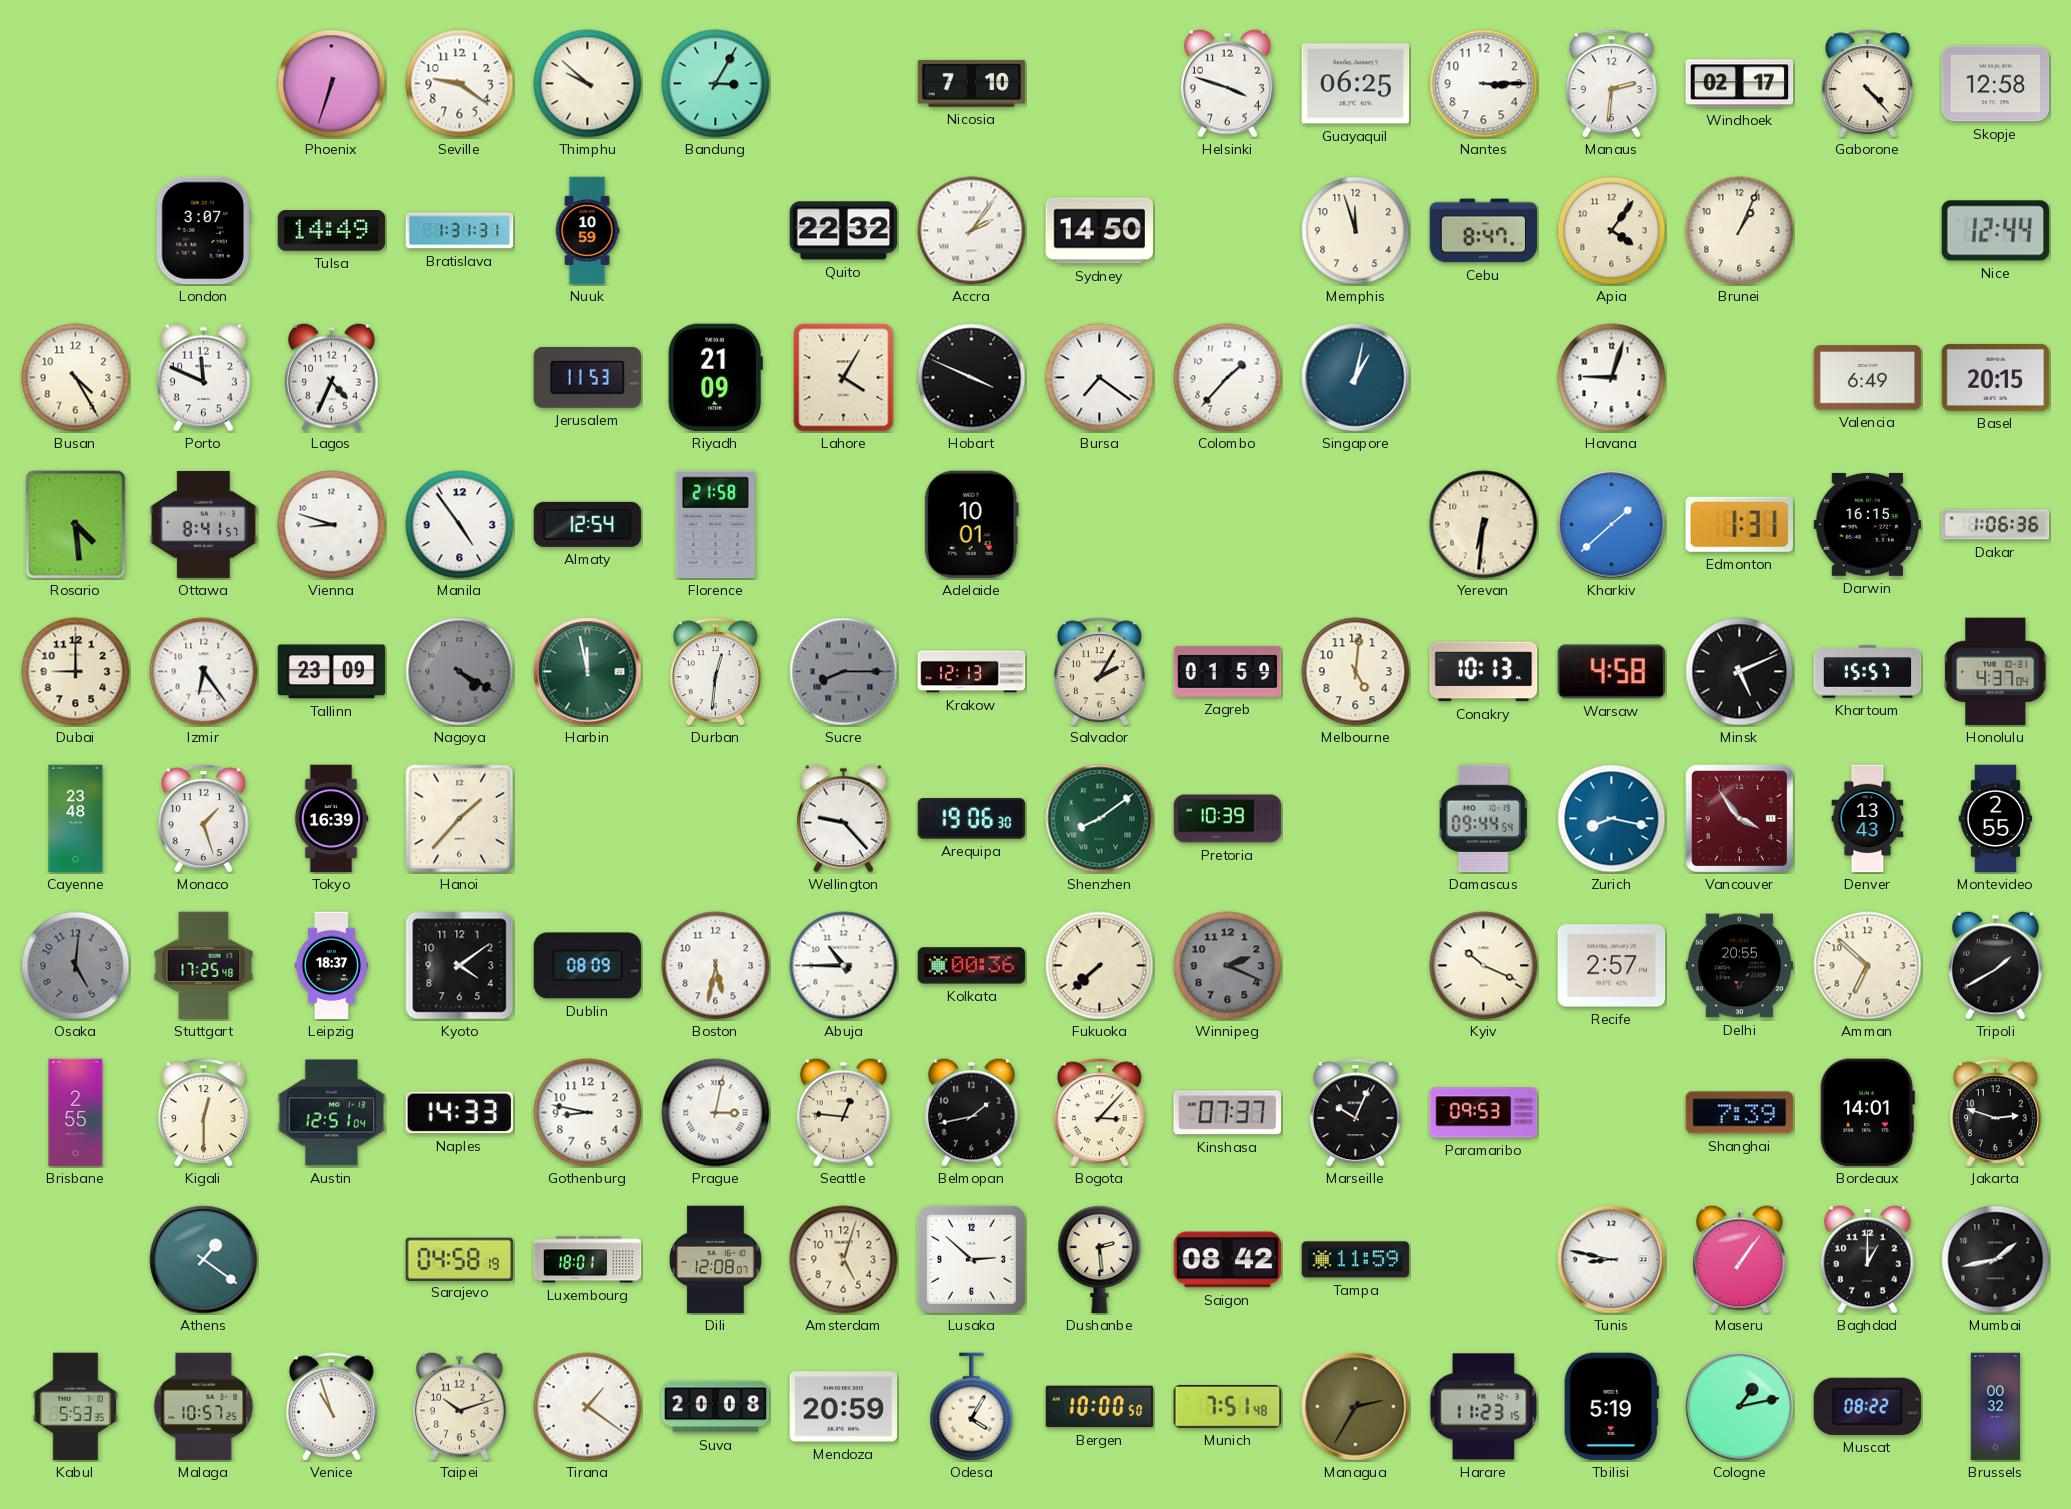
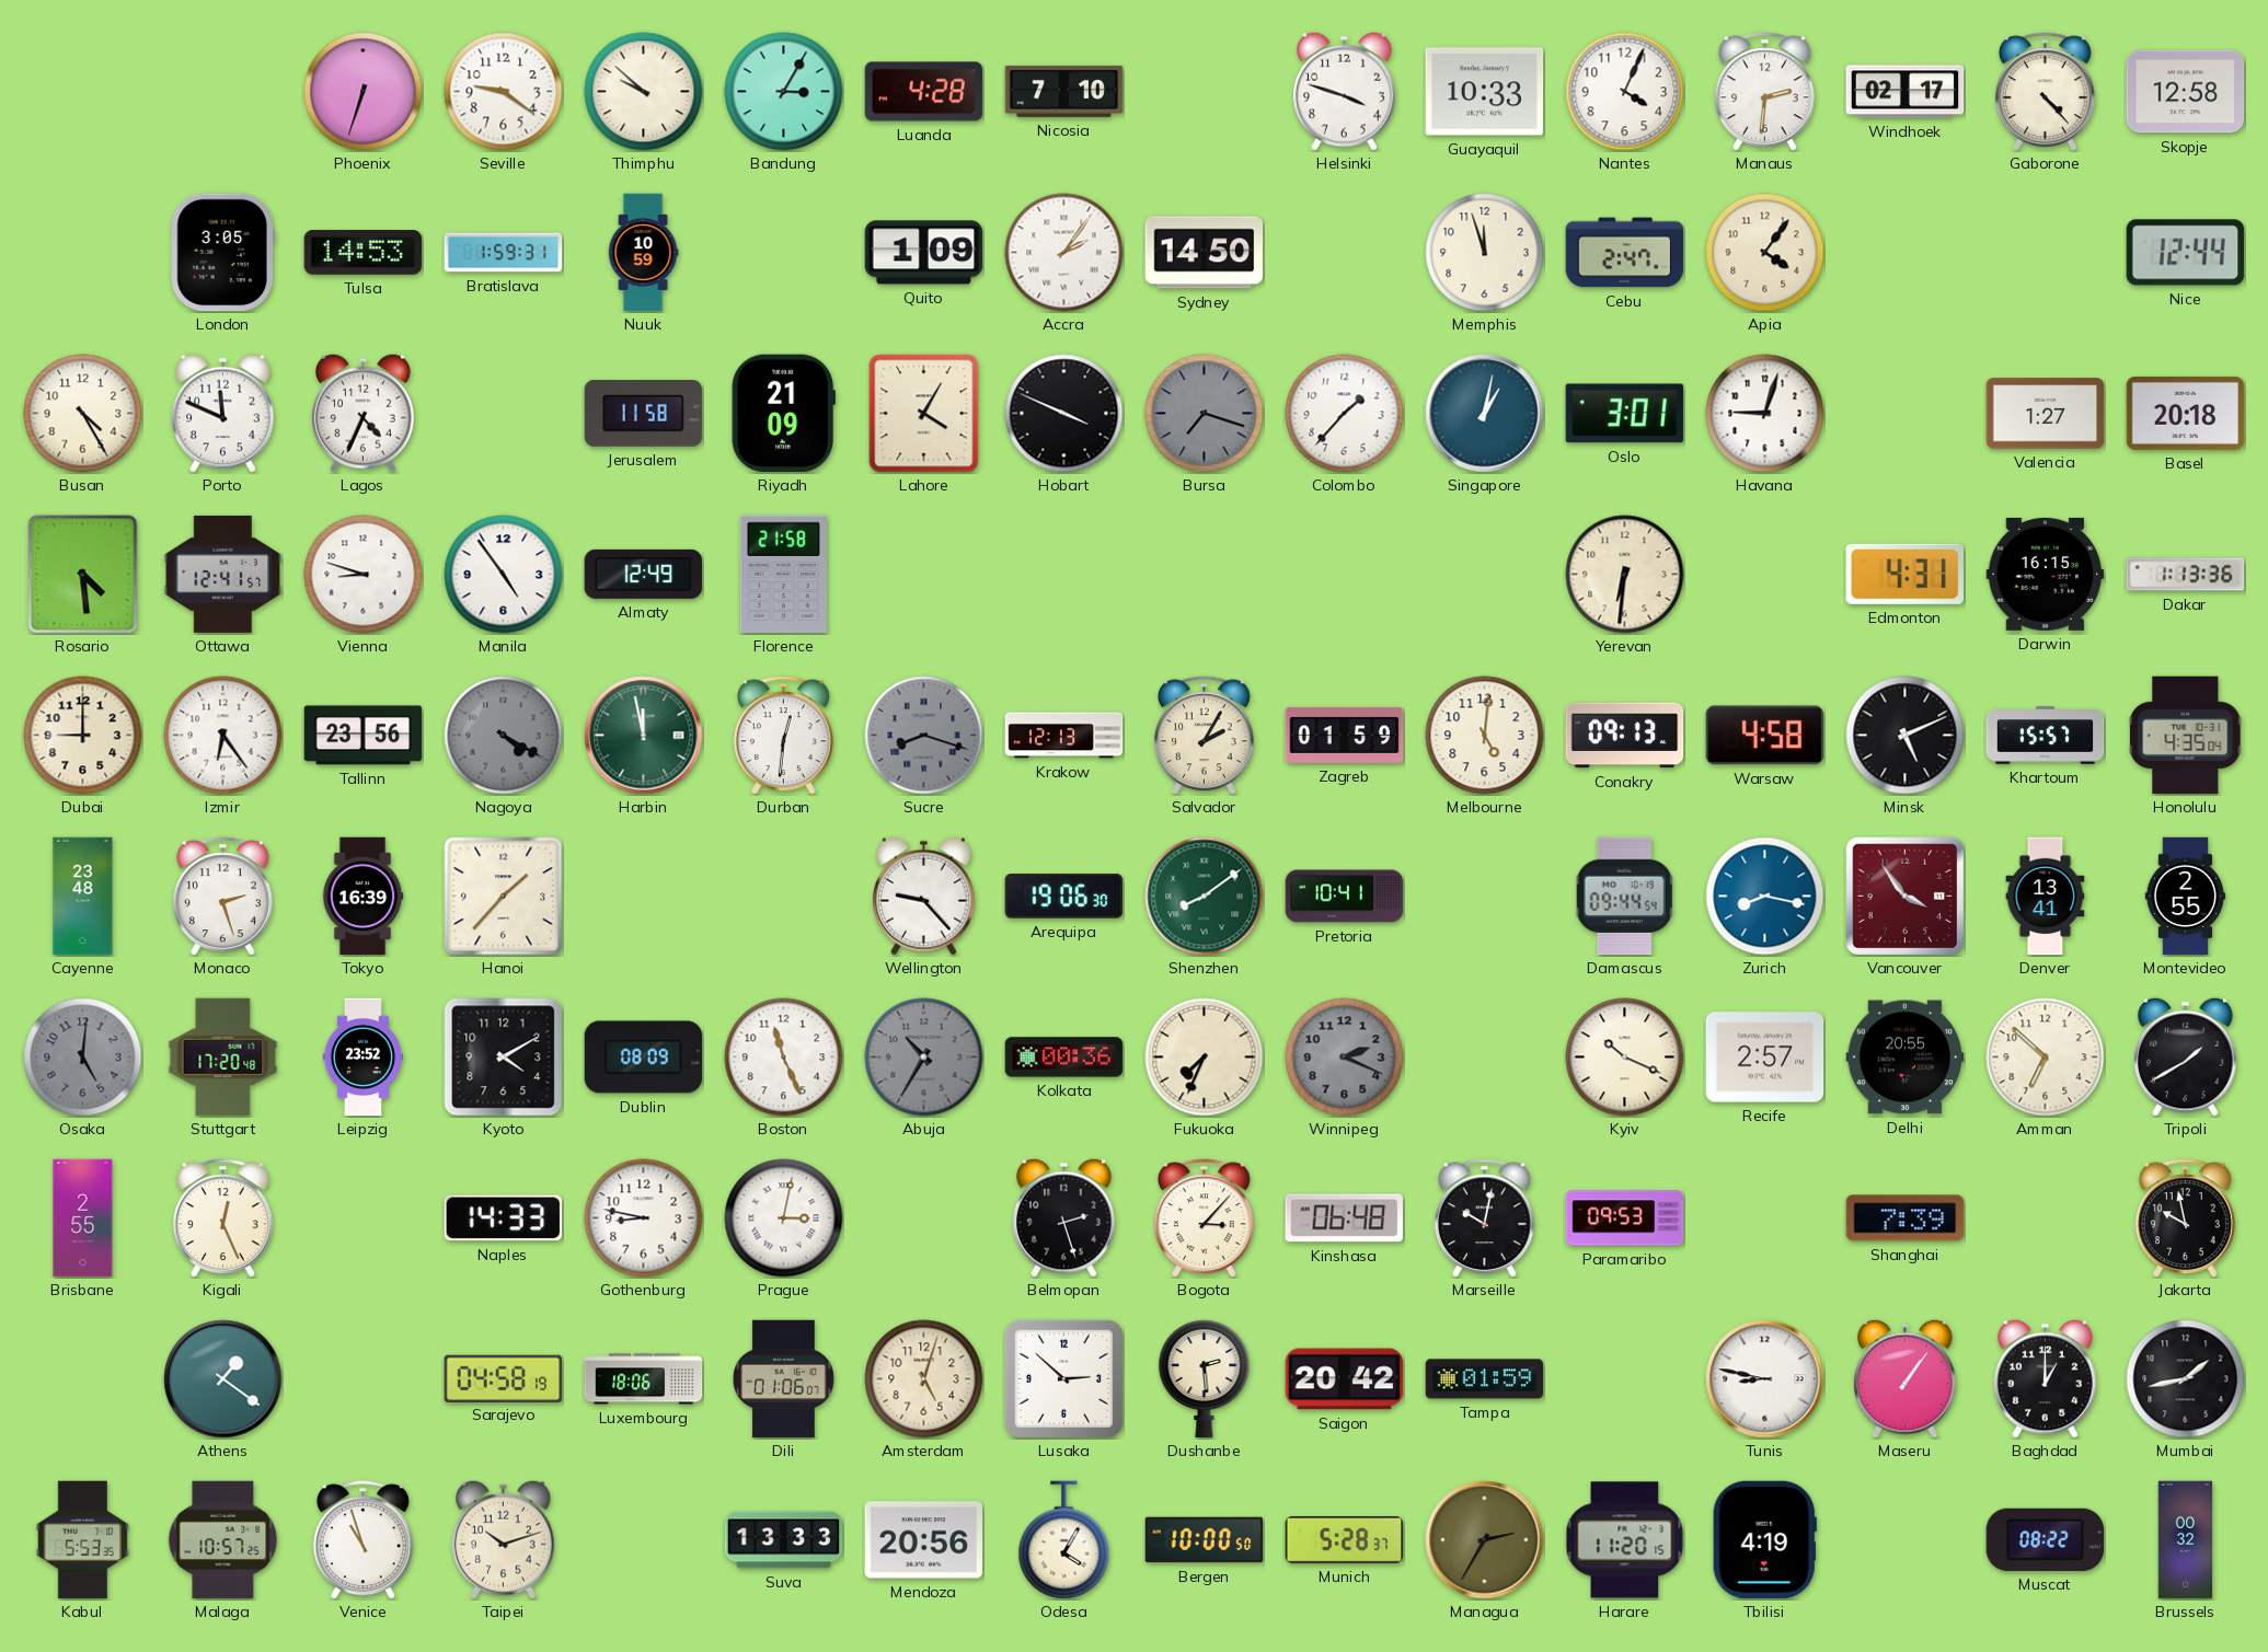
Luanda: none -> 4:28 (924, 92)
Guayaquil: 06:25 -> 10:33 (1485, 92)
Nantes: 3:15 -> 4:04 (1625, 92)
London: 3:07 -> 3:05 (222, 253)
Tulsa: 14:49 -> 14:53 (364, 253)
Bratislava: 1:31 -> 1:59 (504, 253)
Quito: 22:32 -> 1:09 (924, 253)
Cebu: 8:47 -> 2:47 (1625, 253)
Brunei: 1:04 -> none (1740, 231)
Jerusalem: 11:53 -> 11:58 (644, 413)
Bursa: 7:21 -> 7:18 (1205, 414)
Bursa dial: white -> grey (1205, 414)
Oslo: none -> 3:01 (1624, 414)
Valencia: 6:49 -> 1:27 (2046, 414)
Basel: 20:15 -> 20:18 (2186, 413)
Ottawa: 8:41 -> 12:41 (223, 574)
Almaty: 12:54 -> 12:49 (644, 574)
Adelaide: 10:01 -> none (971, 525)
Kharkiv: 1:38 -> none (1612, 525)
Edmonton: 1:31 -> 4:31 (1904, 574)
Dakar: 1:06 -> 1:13 (2186, 575)
Tallinn: 23:09 -> 23:56 (364, 736)
Sucre: 8:15 -> 8:18 (924, 736)
Conakry: 10:13 -> 09:13 (1625, 736)
Honolulu: 4:37 -> 4:35 (2186, 736)
Monaco: 1:27 -> 2:27 (222, 897)
Pretoria: 10:39 -> 10:41 (1345, 897)
Denver: 13:43 -> 13:41 (2046, 897)
Stuttgart: 17:25 -> 17:20 (223, 1058)
Leipzig: 18:37 -> 23:52 (362, 1058)
Kyoto: 4:09 -> 4:10 (504, 1058)
Boston: 5:32 -> 11:26 (784, 1058)
Abuja: 10:45 -> 10:35 (924, 1058)
Abuja dial: white -> grey (924, 1058)
Fukuoka: 7:38 -> 7:34 (1205, 1058)
Kigali: 12:30 -> 12:26 (222, 1218)
Austin: 12:51 -> none (332, 1113)
Seattle: 12:46 -> none (844, 1112)
Belmopan: 1:43 -> 2:27 (1064, 1217)
Kinshasa: 07:37 -> 06:48 (1344, 1218)
Marseille: 10:04 -> 10:02 (1484, 1218)
Bordeaux: 14:01 -> none (1867, 1113)
Jakarta: 2:48 -> 9:58 (2185, 1218)
Luxembourg: 18:01 -> 18:06 (644, 1379)
Dili: 12:08 -> 01:06 (784, 1379)
Saigon: 08:42 -> 20:42 (1345, 1379)
Tampa: 11:59 -> 01:59 (1485, 1379)
Tirana: 1:21 -> none (588, 1407)
Suva: 20:08 -> 13:33 (784, 1540)
Mendoza: 20:59 -> 20:56 (924, 1540)
Munich: 7:51 -> 5:28 (1345, 1539)
Harare: 11:23 -> 11:20 (1625, 1540)
Tbilisi: 5:19 -> 4:19 (1764, 1540)
Cologne: 1:13 -> none (1740, 1407)
